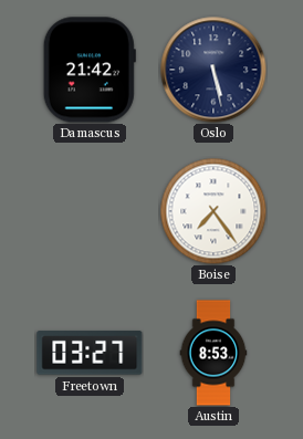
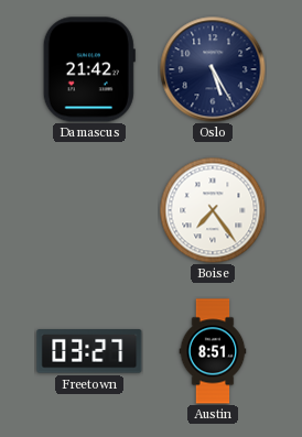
Oslo: 5:28 -> 5:25 (213, 69)
Austin: 8:53 -> 8:51 (213, 351)
